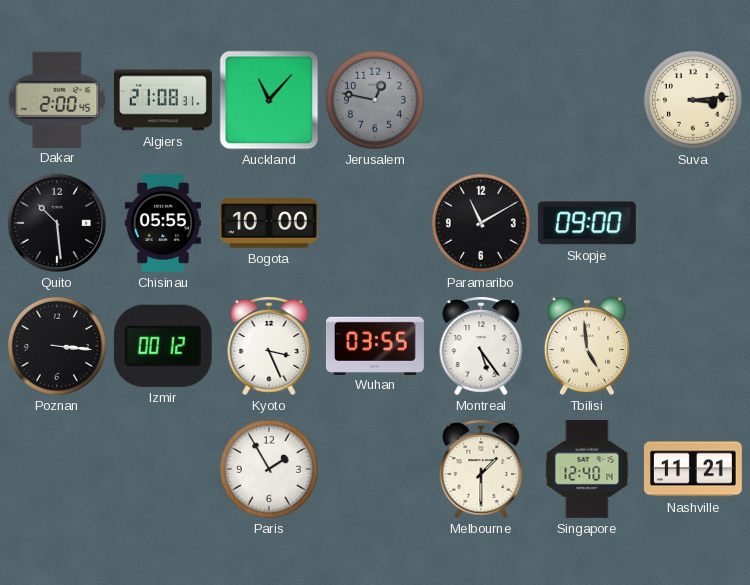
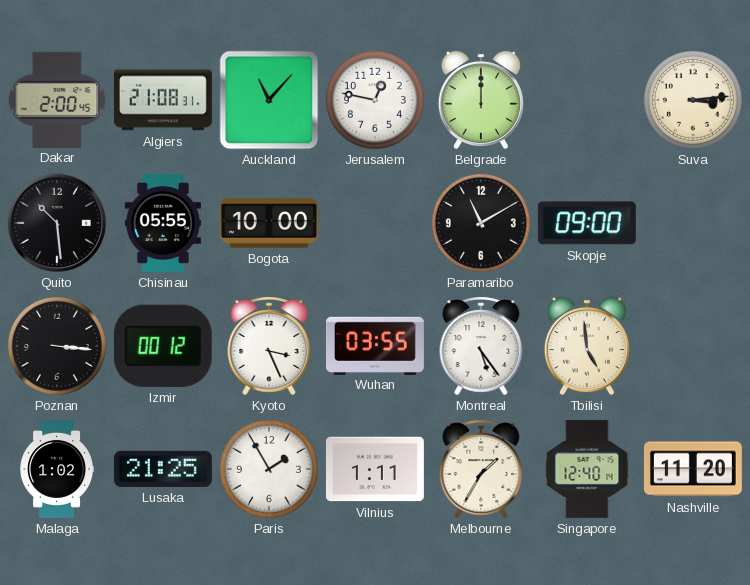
Jerusalem dial: grey -> white (375, 100)
Belgrade: none -> 12:00 (481, 100)
Malaga: none -> 1:02 (56, 470)
Lusaka: none -> 21:25 (163, 469)
Vilnius: none -> 1:11 (375, 469)
Melbourne: 1:30 -> 1:35 (481, 469)
Nashville: 11:21 -> 11:20 (693, 469)
